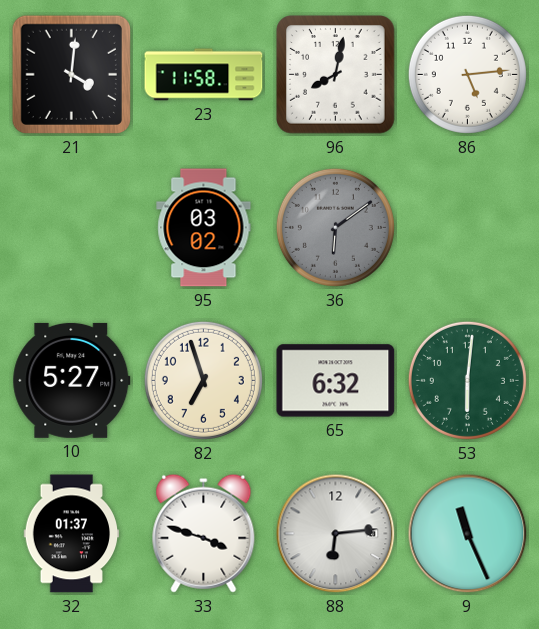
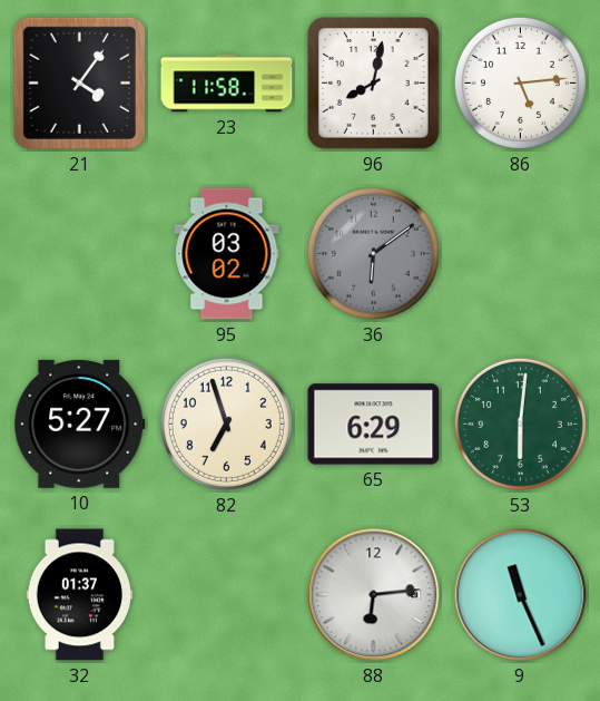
21: 4:01 -> 4:06 (79, 82)
65: 6:32 -> 6:29 (374, 425)
33: 3:48 -> none (204, 533)
